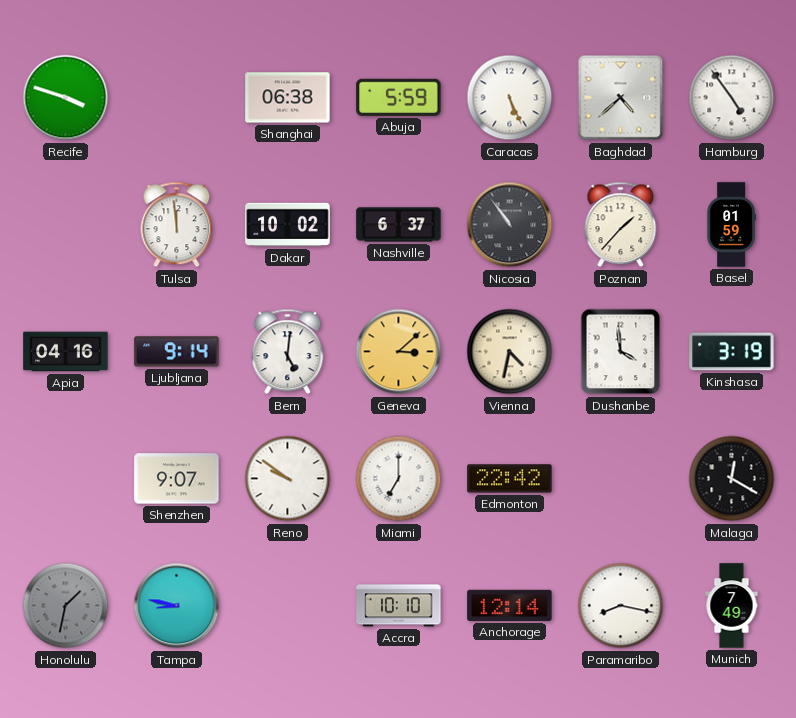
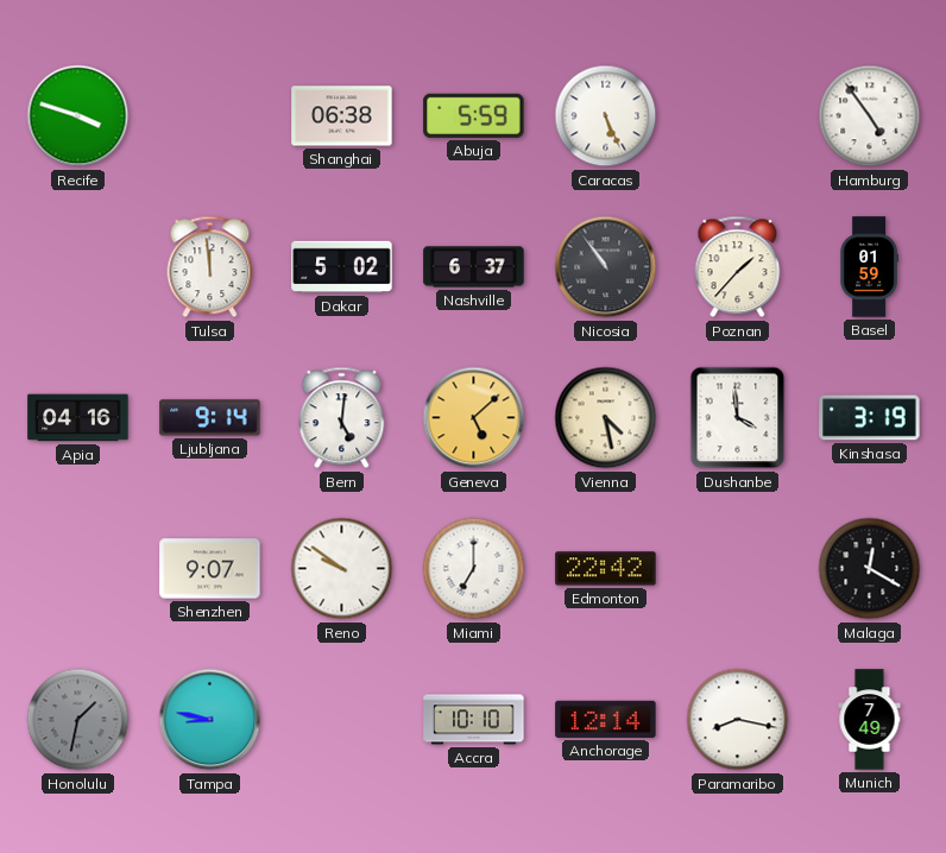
Baghdad: 4:38 -> none (621, 98)
Dakar: 10:02 -> 5:02 (342, 267)
Geneva: 3:08 -> 5:08 (474, 418)
Vienna: 4:32 -> 4:28 (606, 418)
